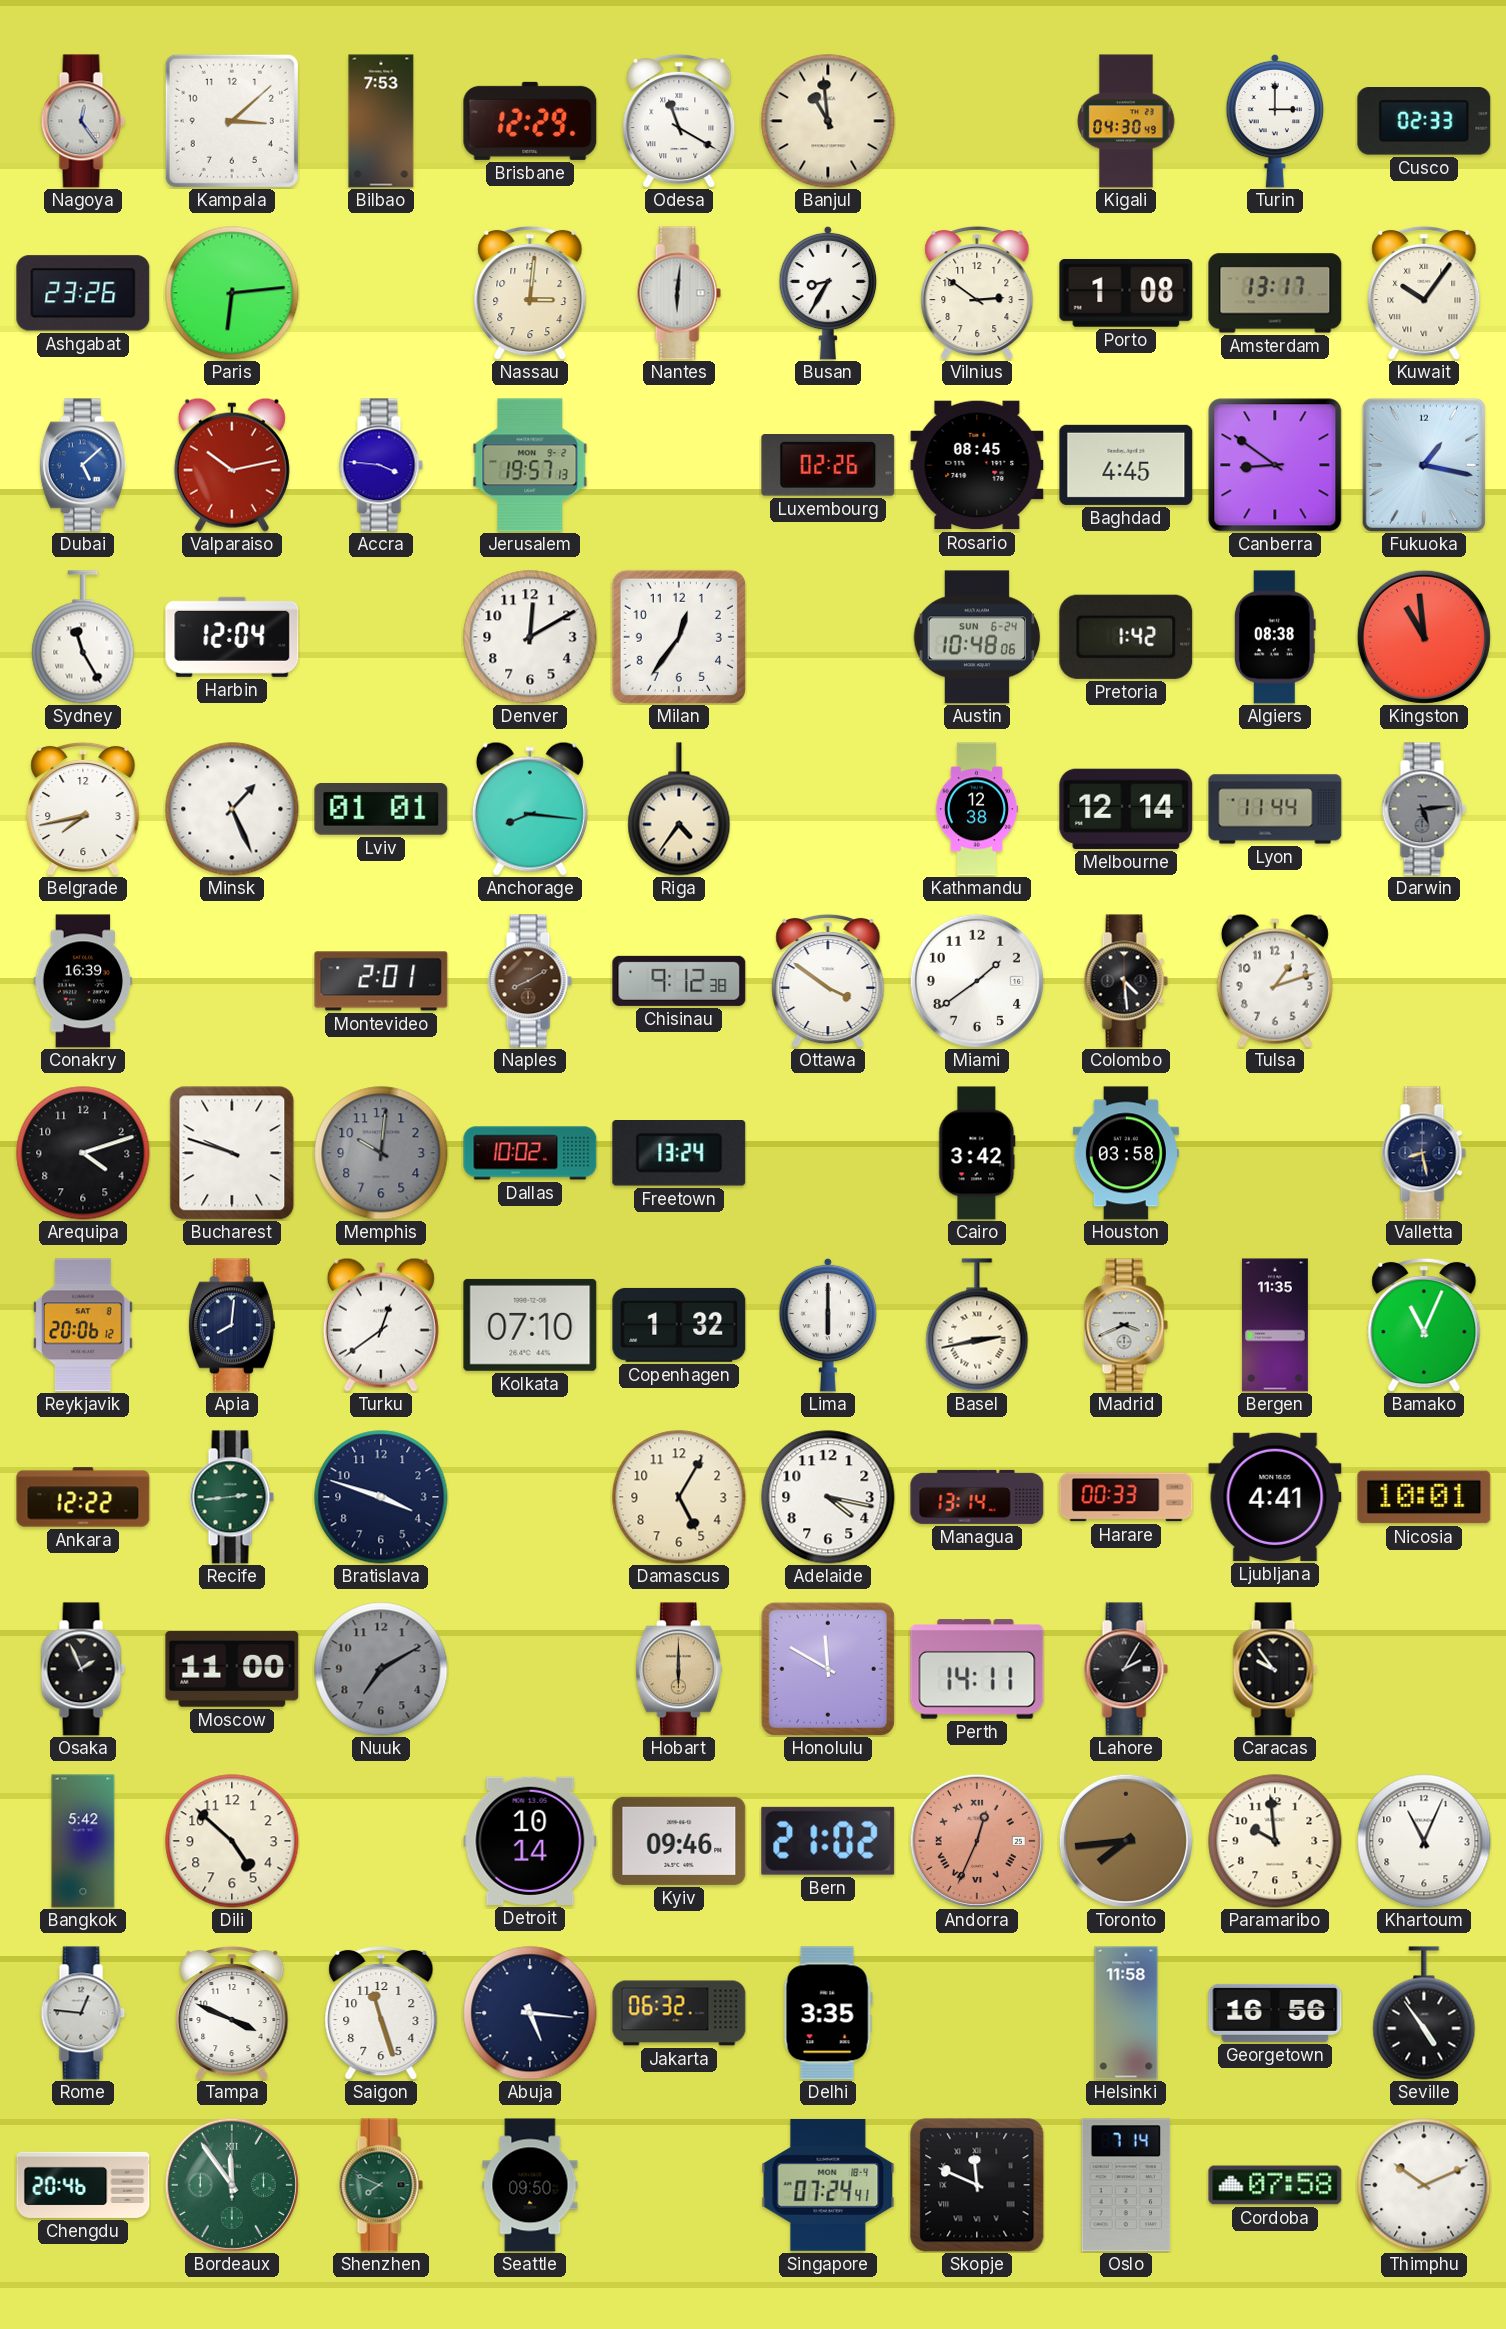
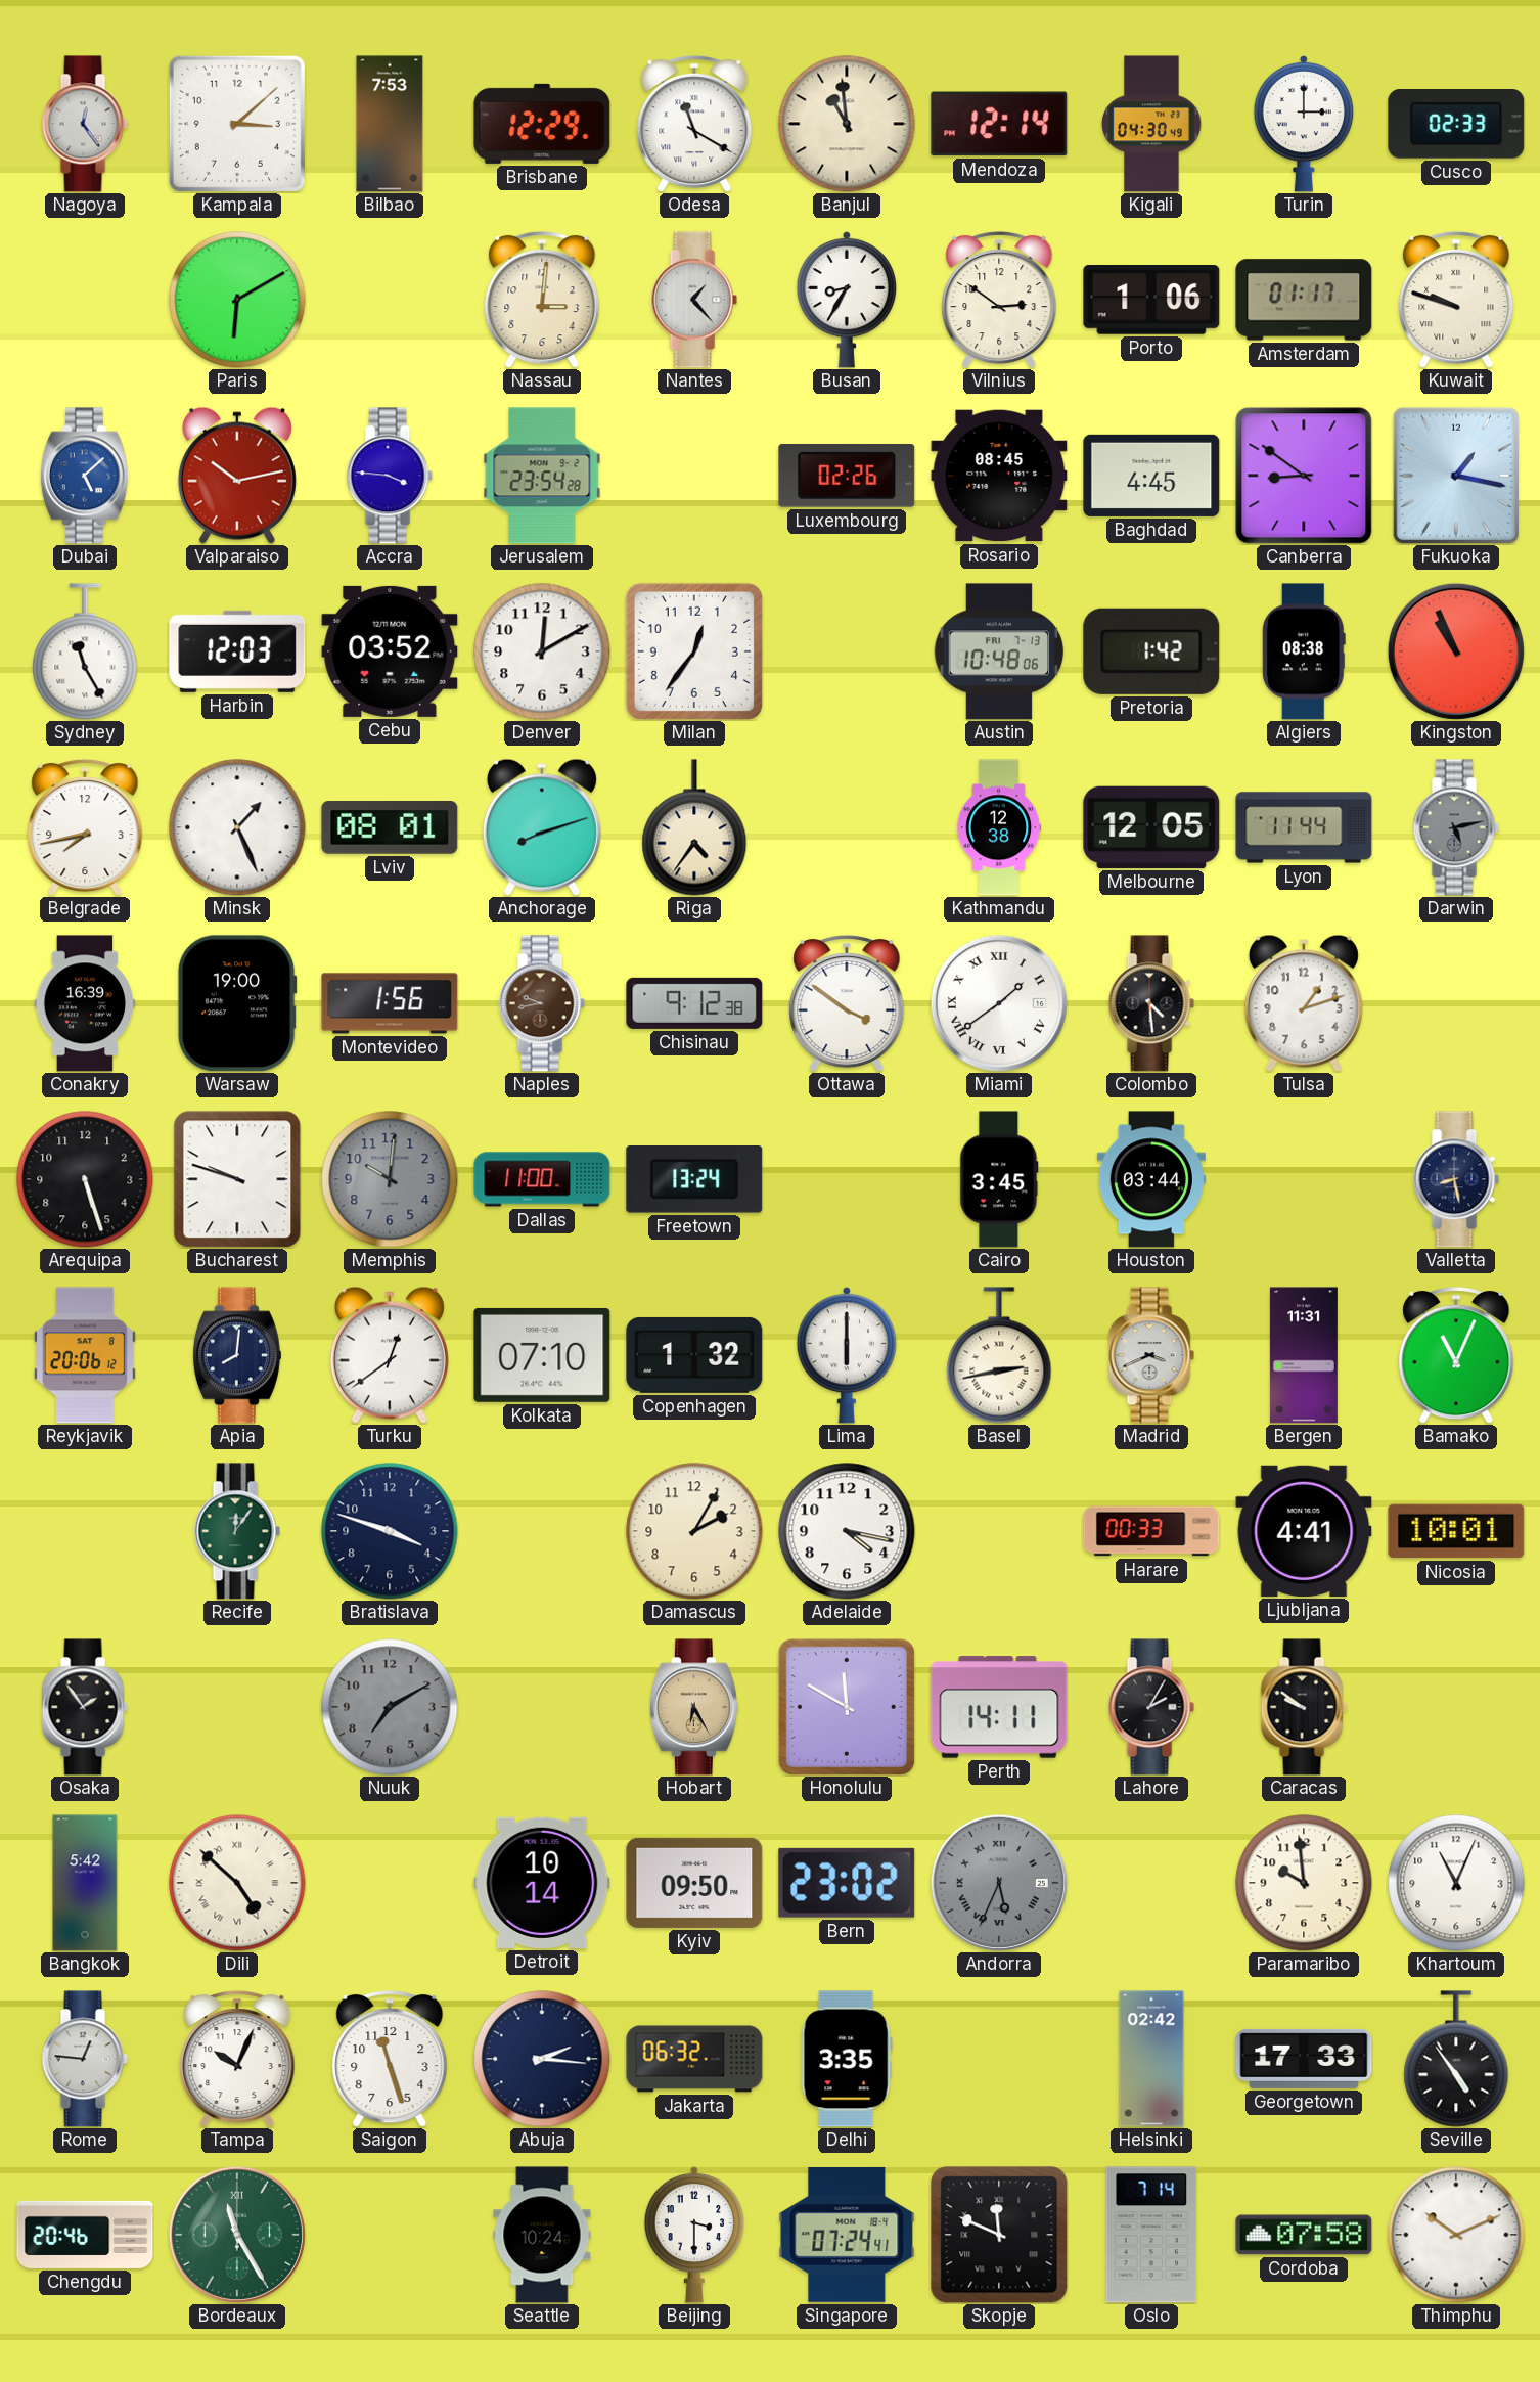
Mendoza: none -> 12:14 (999, 124)
Ashgabat: 23:26 -> none (83, 293)
Paris: 6:14 -> 6:10 (237, 300)
Nantes: 6:01 -> 1:23 (694, 300)
Porto: 1:08 -> 1:06 (1151, 301)
Amsterdam: 13:17 -> 01:17 (1304, 300)
Kuwait: 10:06 -> 9:48 (1456, 300)
Jerusalem: 19:57 -> 23:54 (542, 476)
Harbin: 12:04 -> 12:03 (237, 651)
Cebu: none -> 03:52 (390, 651)
Austin date: SUN 6-24 -> FRI 7-13 (999, 651)
Kingston: 10:59 -> 10:56 (1456, 651)
Lviv: 01:01 -> 08:01 (390, 828)
Anchorage: 8:16 -> 8:12 (542, 827)
Melbourne: 12:14 -> 12:05 (1151, 827)
Darwin: 5:14 -> 5:13 (1456, 827)
Warsaw: none -> 19:00 (237, 1003)
Montevideo: 2:01 -> 1:56 (390, 1003)
Naples: 8:10 -> 9:43 (542, 1003)
Miami numerals: Arabic -> Roman (999, 1003)
Arequipa: 4:12 -> 5:27 (85, 1179)
Dallas: 10:02 -> 11:00 (542, 1179)
Cairo: 3:42 -> 3:45 (999, 1179)
Houston: 03:58 -> 03:44 (1151, 1179)
Bergen: 11:35 -> 11:31 (1304, 1355)
Ankara: 12:22 -> none (83, 1497)
Recife: 2:44 -> 12:06 (237, 1531)
Damascus: 5:05 -> 2:05 (694, 1531)
Managua: 13:14 -> none (977, 1497)
Osaka: 1:56 -> 1:54 (85, 1707)
Moscow: 11:00 -> none (232, 1669)
Hobart: 6:00 -> 6:25 (694, 1707)
Caracas: 9:54 -> 9:51 (1304, 1707)
Dili numerals: Arabic -> Roman (237, 1883)
Kyiv: 09:46 -> 09:50 (694, 1883)
Bern: 21:02 -> 23:02 (847, 1883)
Andorra: 12:34 -> 5:34 (999, 1883)
Andorra dial: salmon -> grey (999, 1883)
Toronto: 7:44 -> none (1126, 1841)
Tampa: 3:49 -> 10:04 (237, 2059)
Abuja: 5:16 -> 2:16 (542, 2059)
Helsinki: 11:58 -> 02:42 (1151, 2059)
Georgetown: 16:56 -> 17:33 (1304, 2059)
Bordeaux: 11:54 -> 11:25 (237, 2235)
Shenzhen: 7:49 -> none (381, 2185)
Seattle: 09:50 -> 10:24 (542, 2235)
Beijing: none -> 3:30 (694, 2235)
